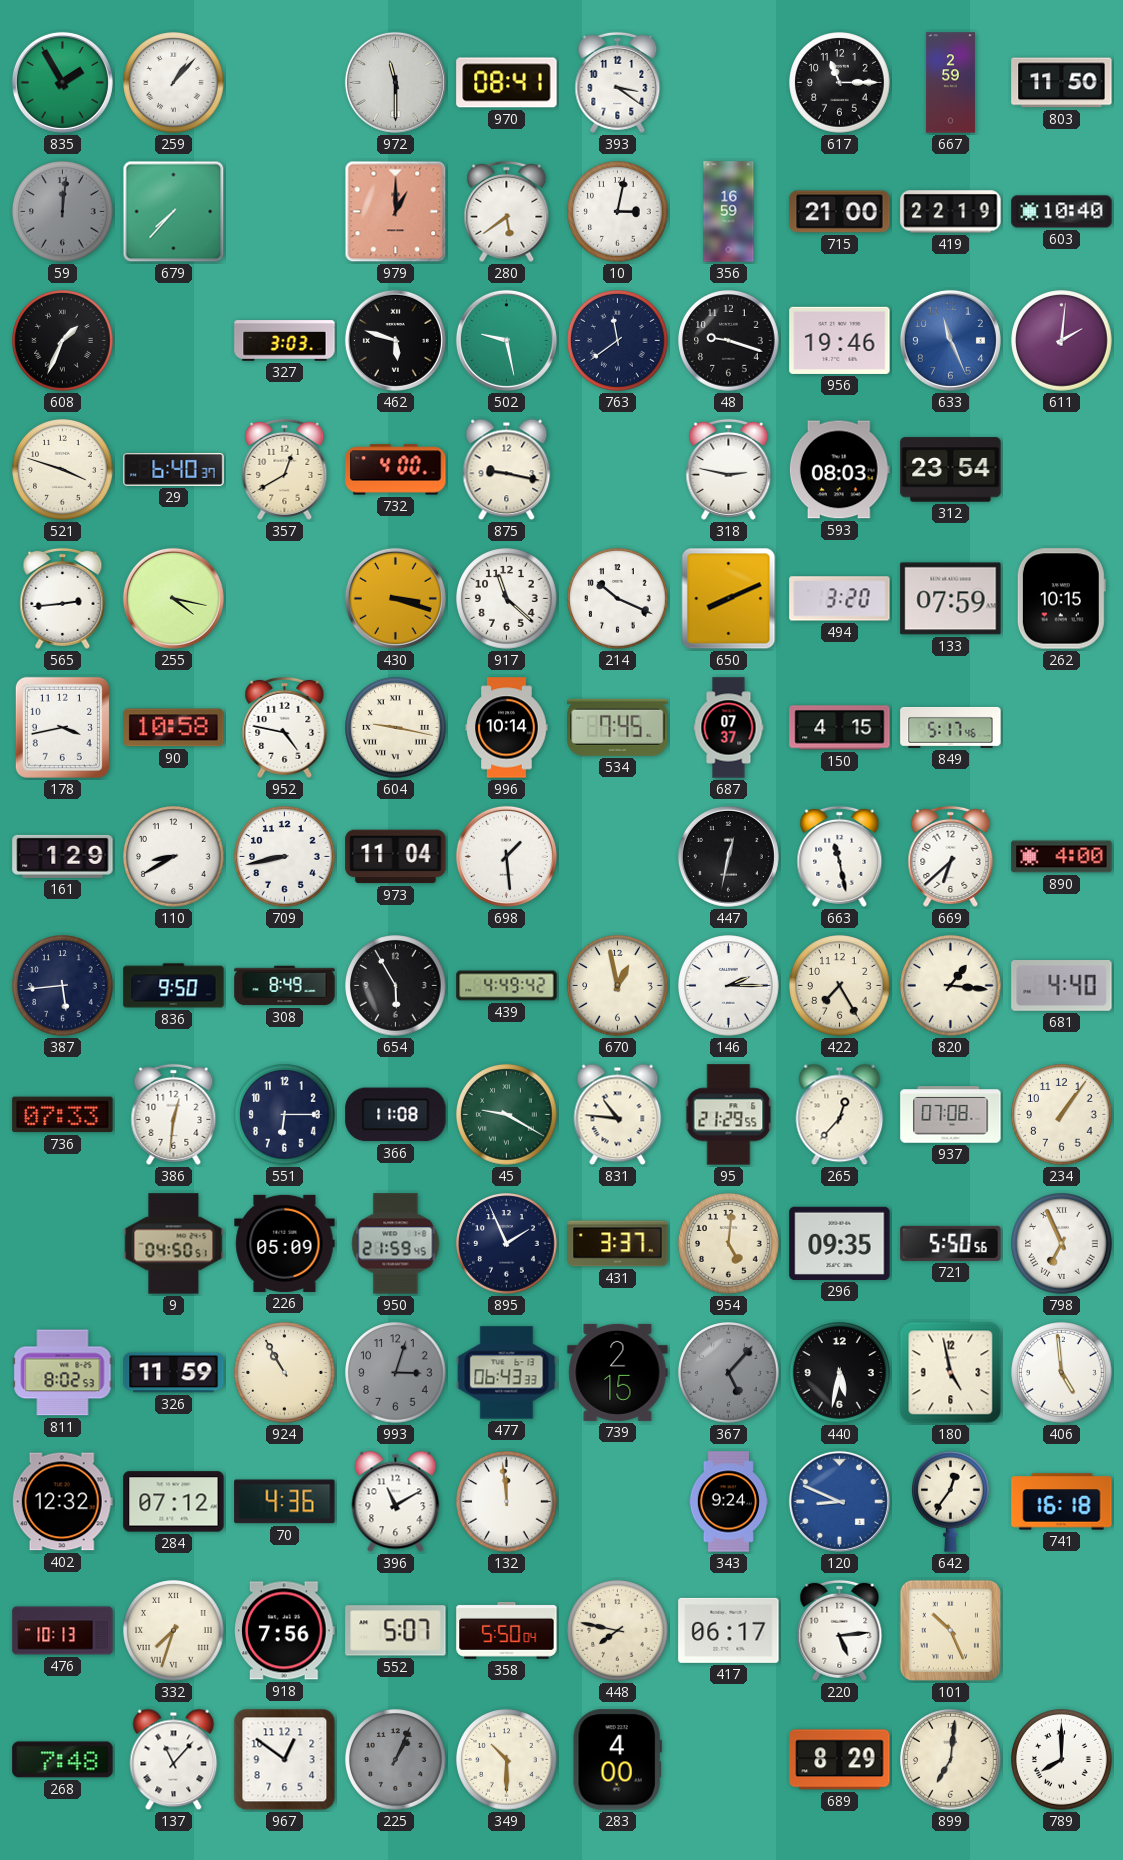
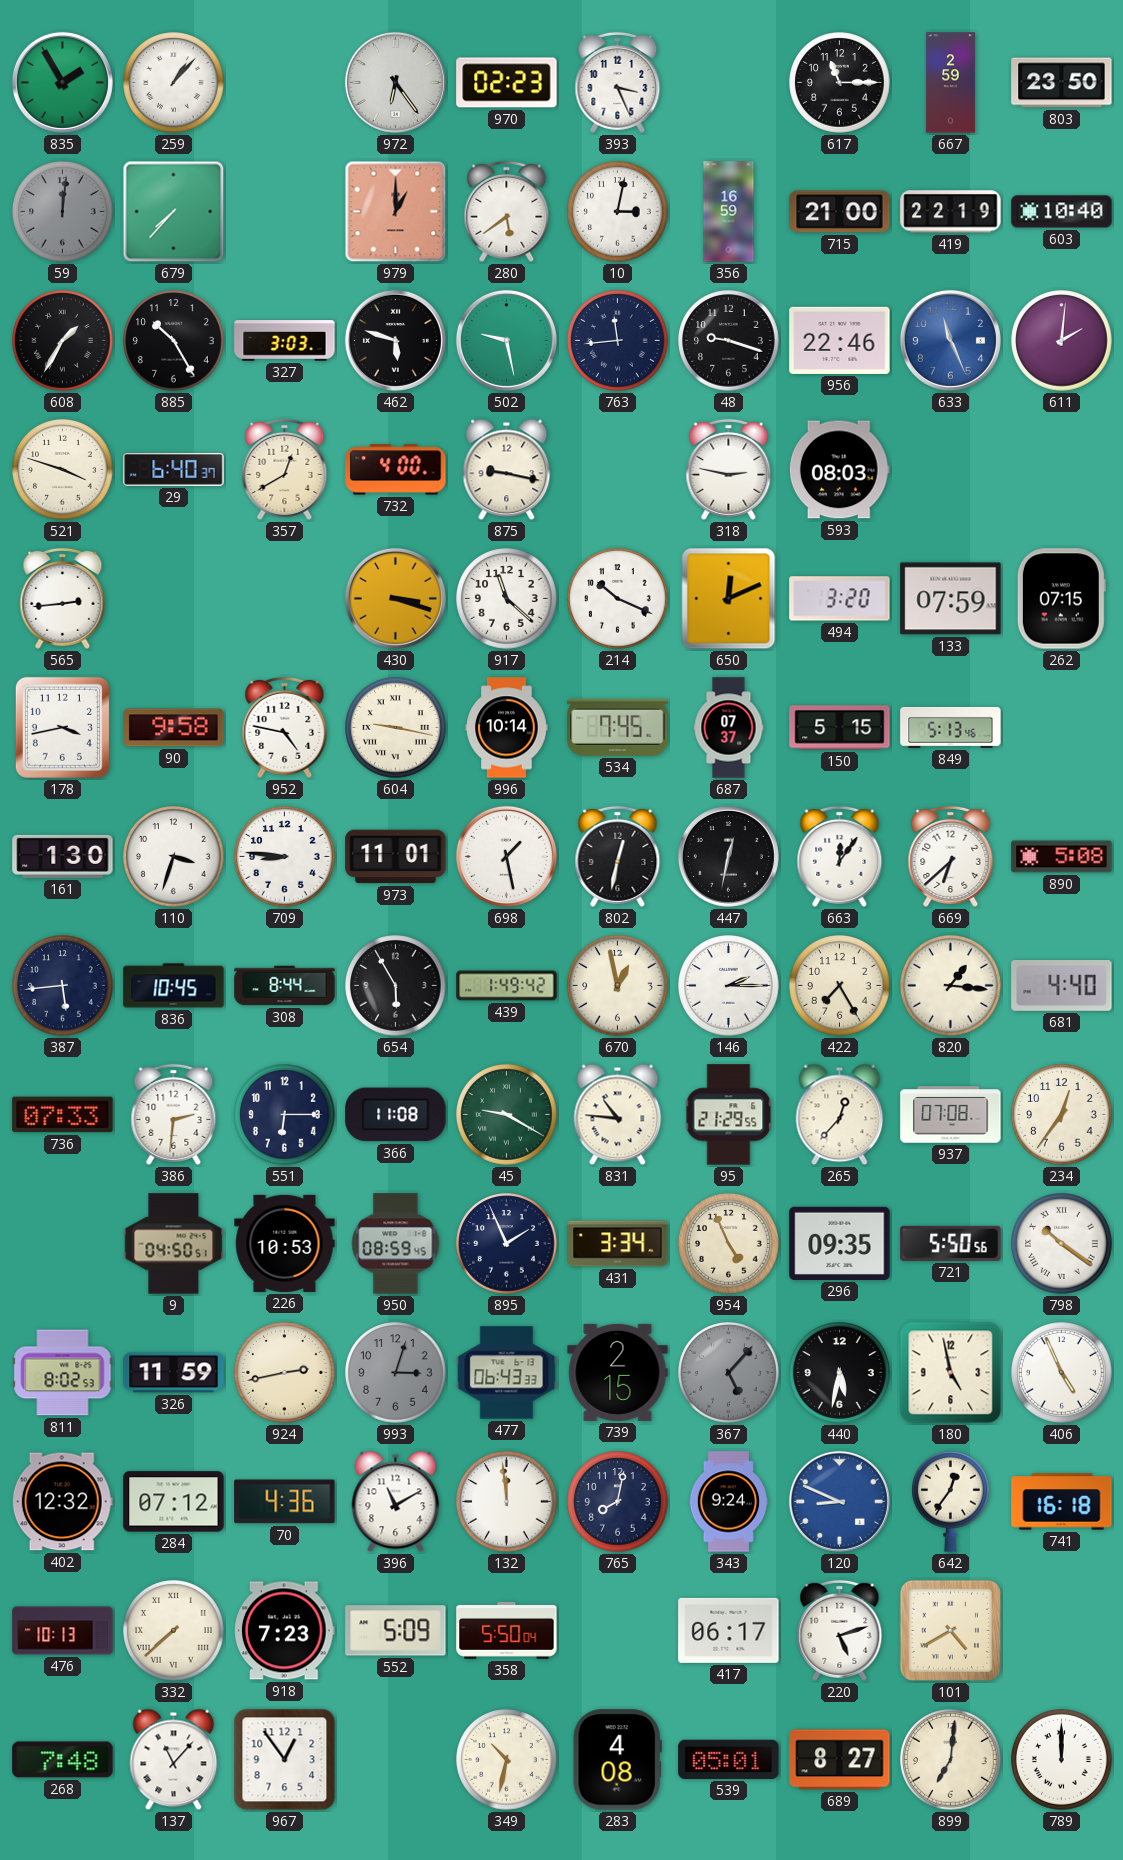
972: 11:30 -> 6:24 (395, 82)
970: 08:41 -> 02:23 (507, 83)
393: 3:21 -> 3:26 (618, 82)
803: 11:50 -> 23:50 (1062, 83)
608: 1:34 -> 1:35 (63, 341)
885: none -> 10:25 (174, 341)
763: 11:39 -> 11:44 (618, 341)
956: 19:46 -> 22:46 (840, 340)
312: 23:54 -> none (951, 470)
255: 4:17 -> none (173, 598)
650: 8:11 -> 12:11 (729, 599)
262: 10:15 -> 07:15 (1061, 599)
90: 10:58 -> 9:58 (174, 728)
150: 4:15 -> 5:15 (840, 728)
849: 5:17 -> 5:13 (951, 727)
161: 1:29 -> 1:30 (63, 856)
110: 8:40 -> 3:33 (174, 857)
709: 8:43 -> 8:46 (285, 857)
973: 11:04 -> 11:01 (396, 857)
698: 1:29 -> 1:28 (506, 856)
802: none -> 12:32 (618, 856)
663: 11:28 -> 12:06 (840, 856)
890: 4:00 -> 5:08 (1062, 857)
836: 9:50 -> 10:45 (174, 986)
308: 8:49 -> 8:44 (285, 986)
439: 4:49 -> 1:49 (507, 986)
386: 12:31 -> 2:31 (174, 1114)
234: 1:06 -> 12:36 (1062, 1115)
226: 05:09 -> 10:53 (285, 1243)
950: 21:59 -> 08:59 (396, 1244)
431: 3:37 -> 3:34 (618, 1244)
954: 5:01 -> 4:56 (729, 1244)
798: 6:56 -> 10:21 (1062, 1244)
924: 10:55 -> 2:43 (285, 1373)
406: 4:59 -> 4:56 (1062, 1373)
765: none -> 8:02 (618, 1502)
332: 7:33 -> 7:38 (174, 1631)
918: 7:56 -> 7:23 (285, 1631)
552: 5:07 -> 5:09 (396, 1631)
448: 7:47 -> none (618, 1631)
220: 5:14 -> 5:12 (840, 1630)
101: 10:26 -> 4:40 (950, 1630)
967: 12:51 -> 12:54 (285, 1760)
225: 1:04 -> none (396, 1760)
349: 10:30 -> 10:32 (507, 1760)
283: 4:00 -> 4:08 (617, 1760)
539: none -> 05:01 (729, 1759)
689: 8:29 -> 8:27 (840, 1760)
789: 8:00 -> 12:00 (1062, 1760)
